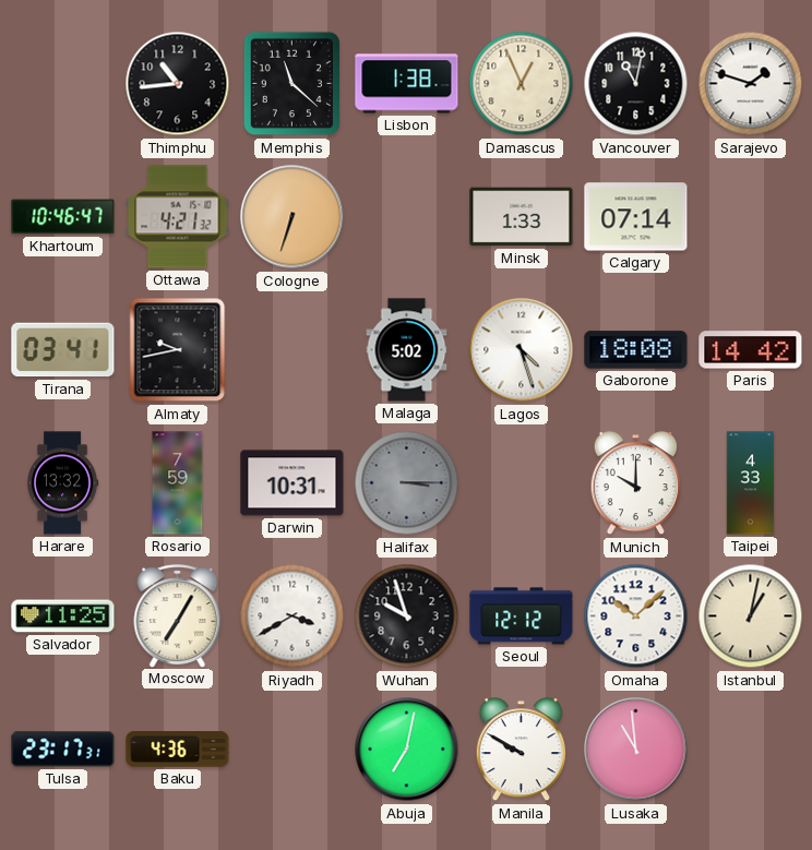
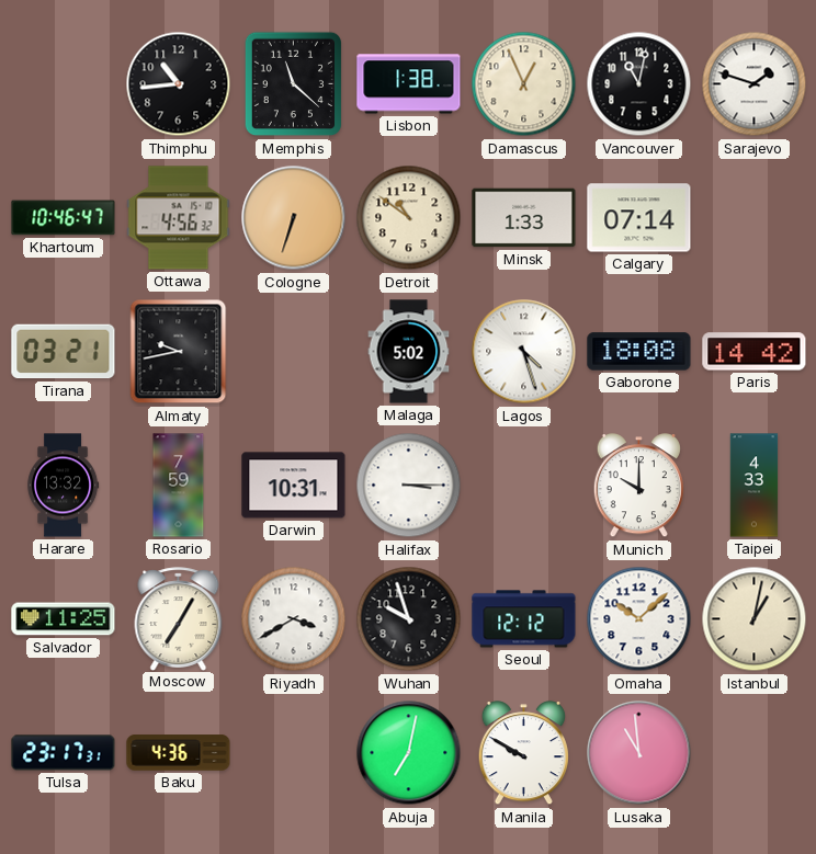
Ottawa: 4:21 -> 4:56 (179, 218)
Detroit: none -> 10:51 (409, 218)
Tirana: 03:41 -> 03:21 (64, 352)
Halifax dial: grey -> white (409, 486)
